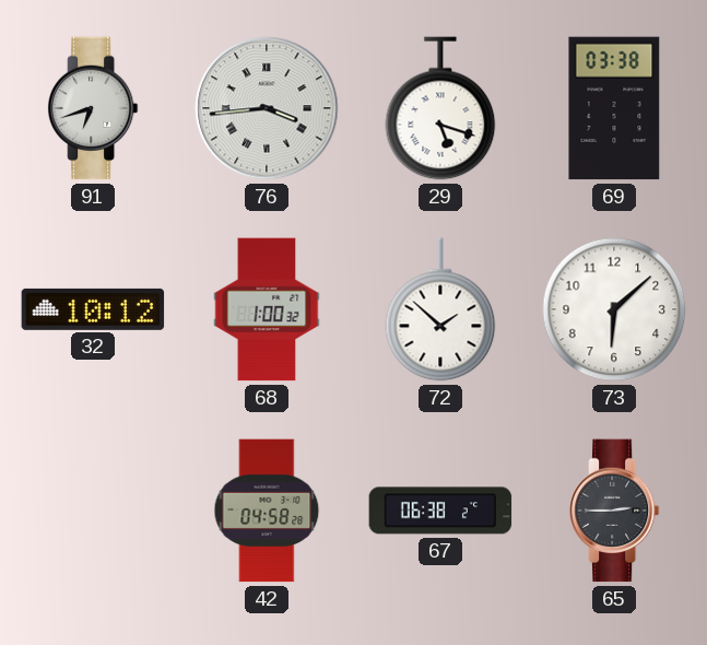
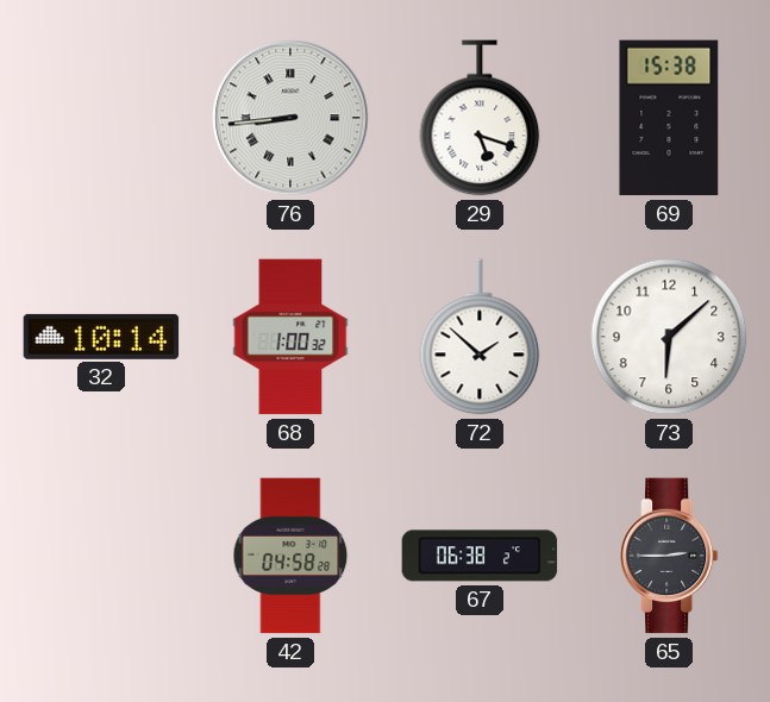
91: 6:42 -> none (93, 108)
76: 3:44 -> 8:44 (290, 118)
69: 03:38 -> 15:38 (669, 118)
32: 10:12 -> 10:14 (101, 337)
